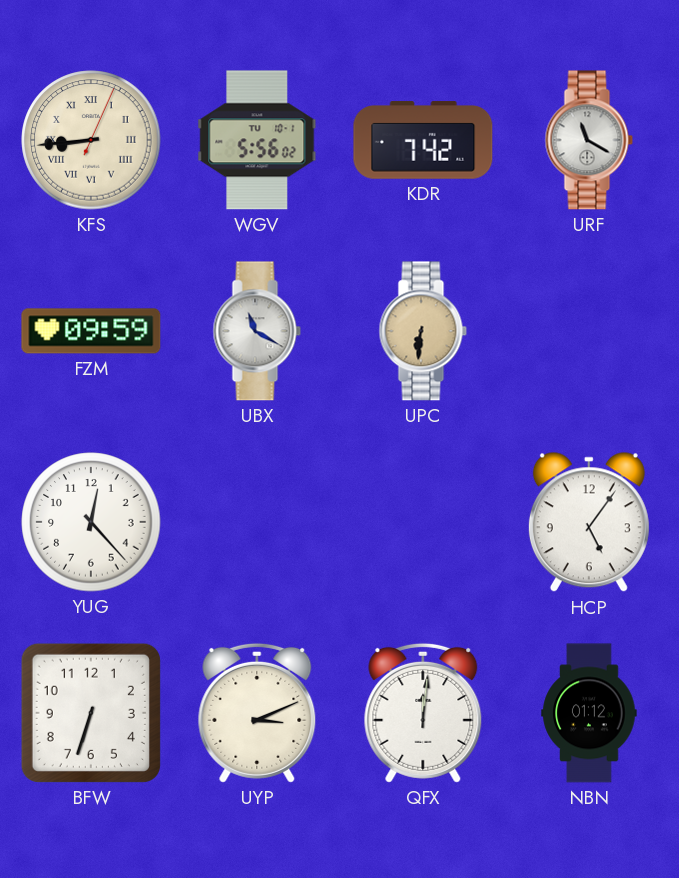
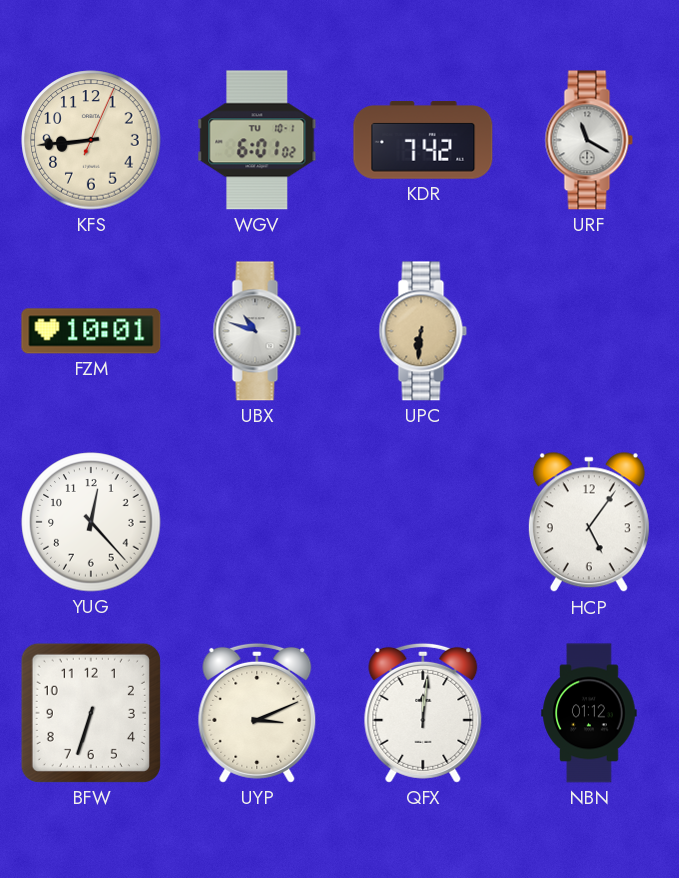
KFS numerals: Roman -> Arabic (91, 140)
WGV: 5:56 -> 6:01 (257, 140)
FZM: 09:59 -> 10:01 (91, 331)
UBX: 11:20 -> 10:48 (257, 331)
